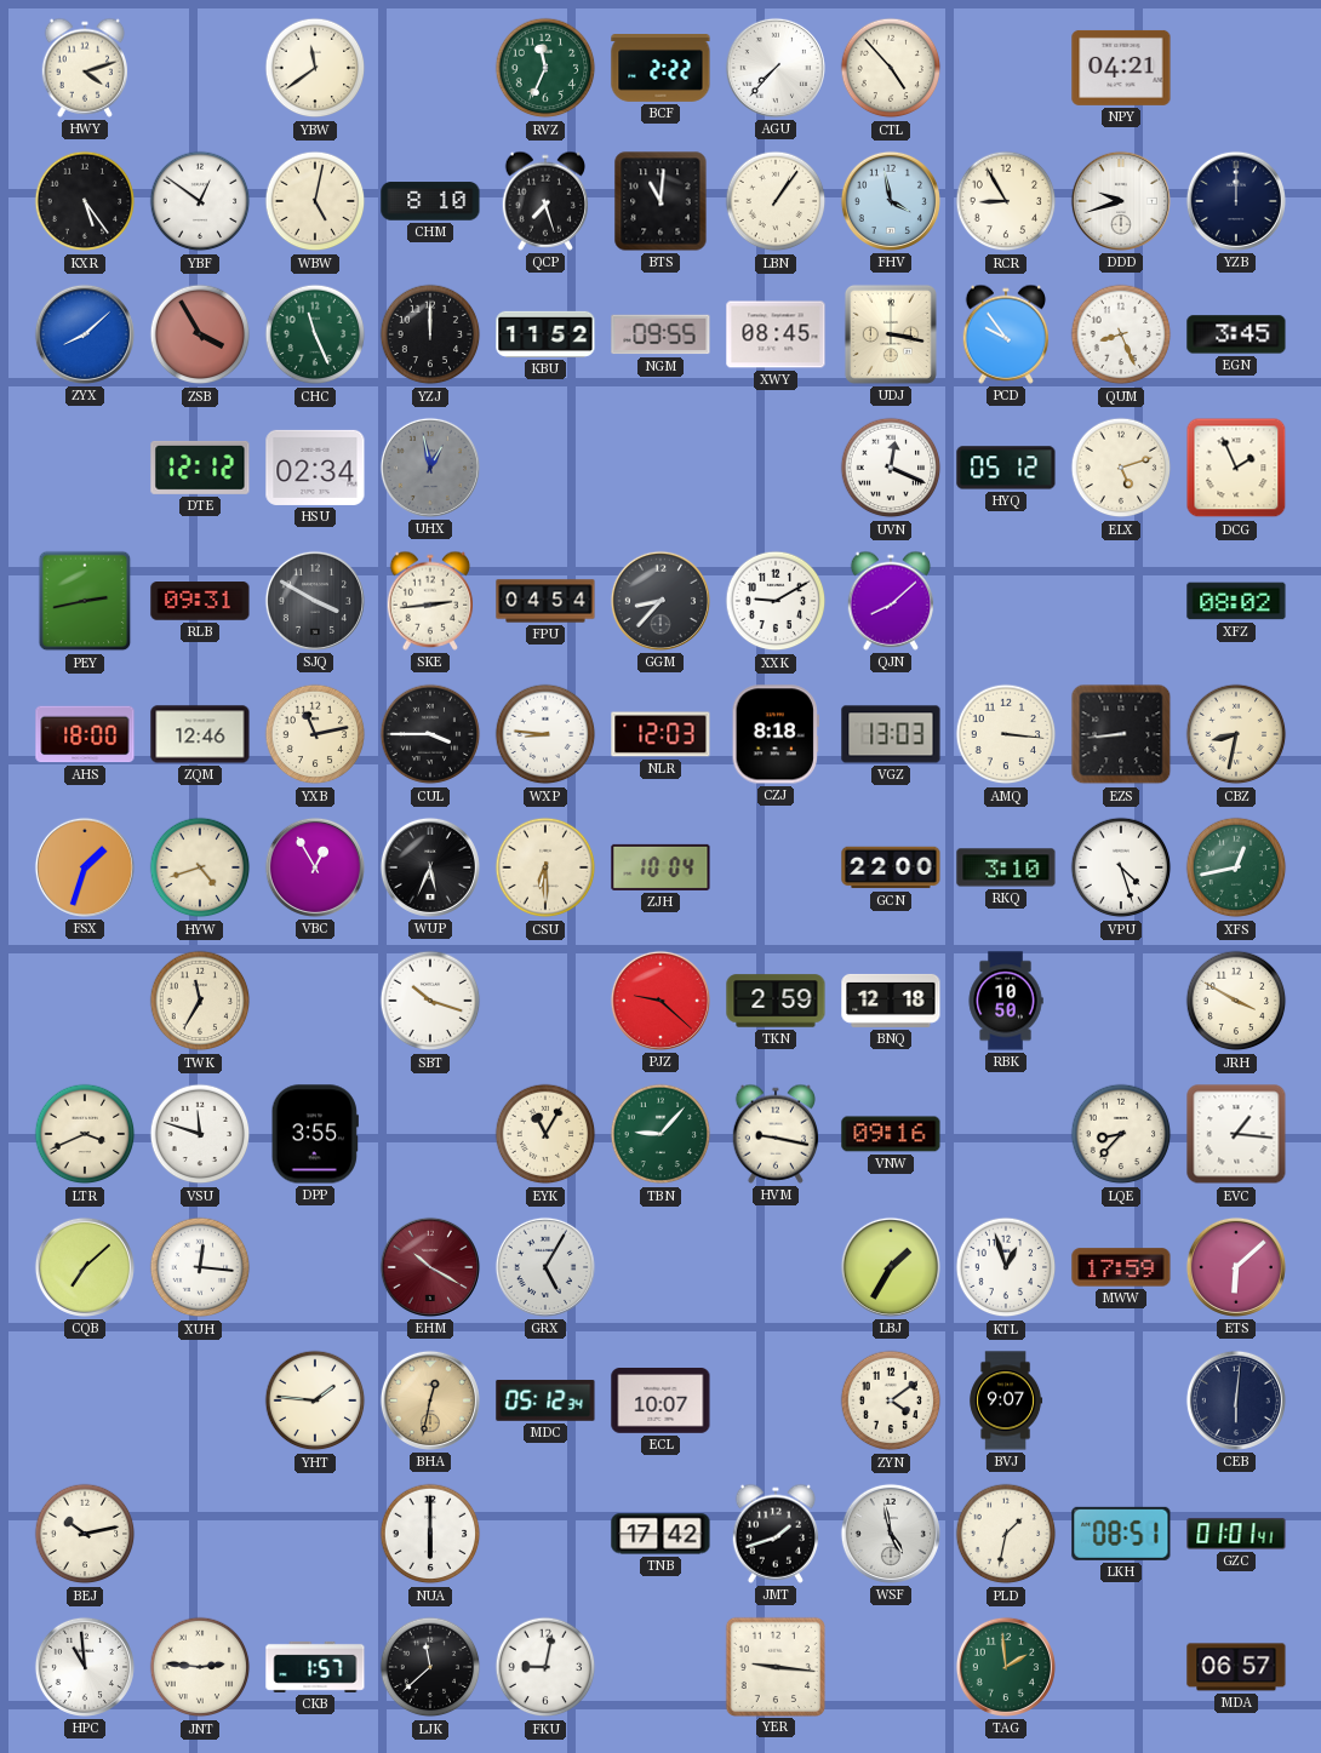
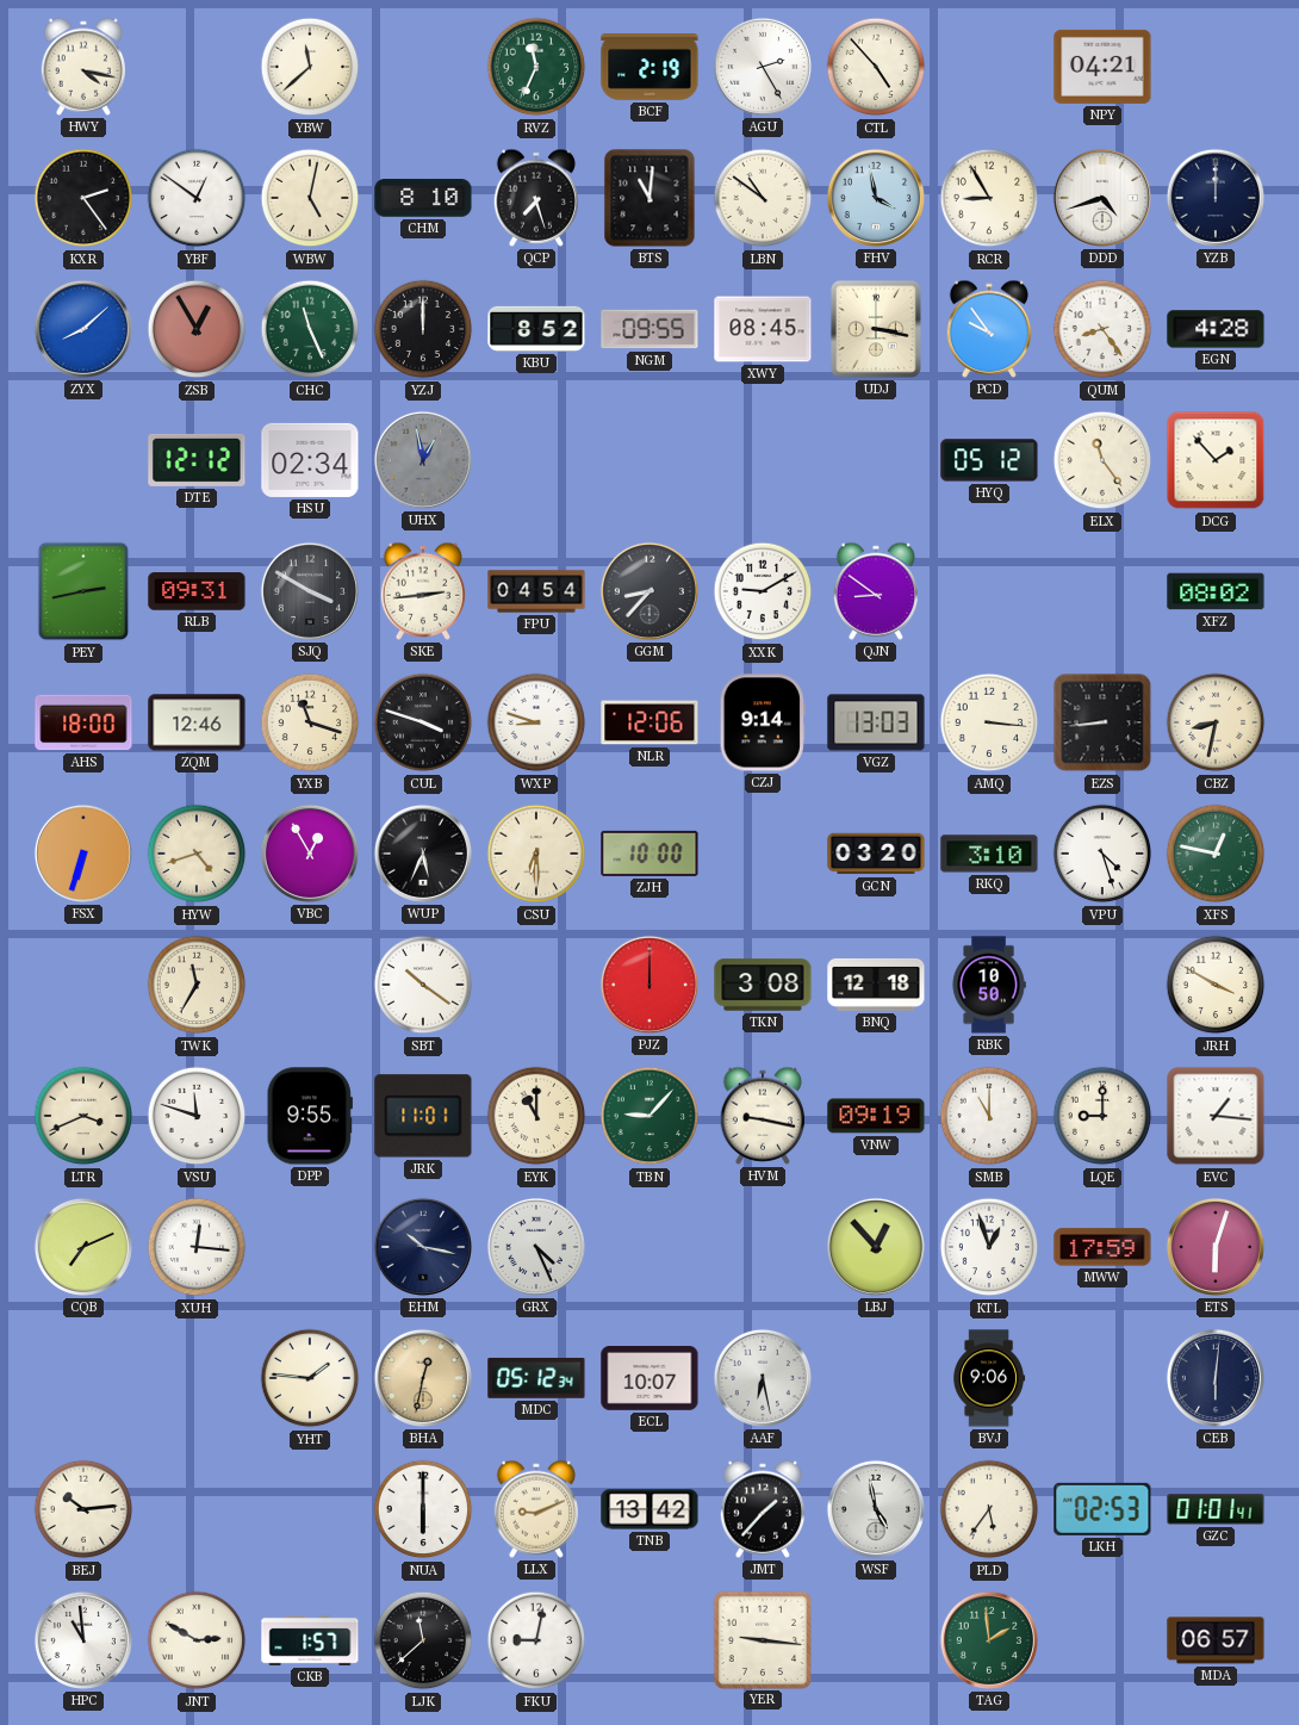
HWY: 4:12 -> 4:17 (83, 67)
YBW: 11:39 -> 11:38 (310, 67)
BCF: 2:22 -> 2:19 (649, 68)
AGU: 7:37 -> 2:25 (763, 67)
KXR: 5:24 -> 2:24 (83, 198)
LBN: 1:06 -> 10:51 (763, 198)
DDD: 9:42 -> 4:42 (1102, 198)
ZSB: 3:55 -> 12:55 (197, 329)
KBU: 11:52 -> 8:52 (536, 329)
QUM: 8:26 -> 8:24 (1102, 329)
EGN: 3:45 -> 4:28 (1216, 329)
UVN: 12:19 -> none (891, 468)
ELX: 5:12 -> 11:24 (1102, 460)
DCG: 1:56 -> 1:53 (1216, 460)
QJN: 8:08 -> 8:51 (876, 591)
YXB: 11:13 -> 11:18 (310, 722)
CUL: 3:45 -> 3:48 (423, 722)
WXP: 8:46 -> 8:48 (536, 722)
NLR: 12:03 -> 12:06 (649, 722)
CZJ: 8:18 -> 9:14 (763, 722)
FSX: 1:33 -> 6:33 (83, 854)
ZJH: 10:04 -> 10:00 (649, 854)
GCN: 22:00 -> 03:20 (876, 854)
XFS: 12:43 -> 12:47 (1216, 854)
SBT: 10:18 -> 10:21 (423, 985)
PJZ: 9:22 -> 12:00 (649, 985)
TKN: 2:59 -> 3:08 (763, 985)
DPP: 3:55 -> 9:55 (310, 1116)
JRK: none -> 11:01 (423, 1116)
EYK: 11:05 -> 11:00 (536, 1116)
VNW: 09:16 -> 09:19 (876, 1116)
SMB: none -> 11:00 (989, 1116)
LQE: 8:37 -> 9:00 (1102, 1116)
CQB: 7:08 -> 7:11 (83, 1247)
EHM: 10:20 -> 10:17 (423, 1247)
EHM dial: burgundy -> navy (423, 1247)
GRX: 5:05 -> 4:26 (536, 1247)
LBJ: 1:35 -> 12:53 (876, 1247)
ETS: 6:08 -> 6:03 (1216, 1247)
AAF: none -> 6:28 (763, 1378)
ZYN: 4:09 -> none (891, 1400)
BVJ: 9:07 -> 9:06 (989, 1378)
BEJ: 10:13 -> 10:14 (83, 1509)
LLX: none -> 9:11 (536, 1509)
TNB: 17:42 -> 13:42 (649, 1509)
JMT: 1:42 -> 1:37 (763, 1509)
PLD: 1:32 -> 5:36 (989, 1509)
LKH: 08:51 -> 02:53 (1102, 1509)
JNT: 2:46 -> 2:50 (197, 1640)
